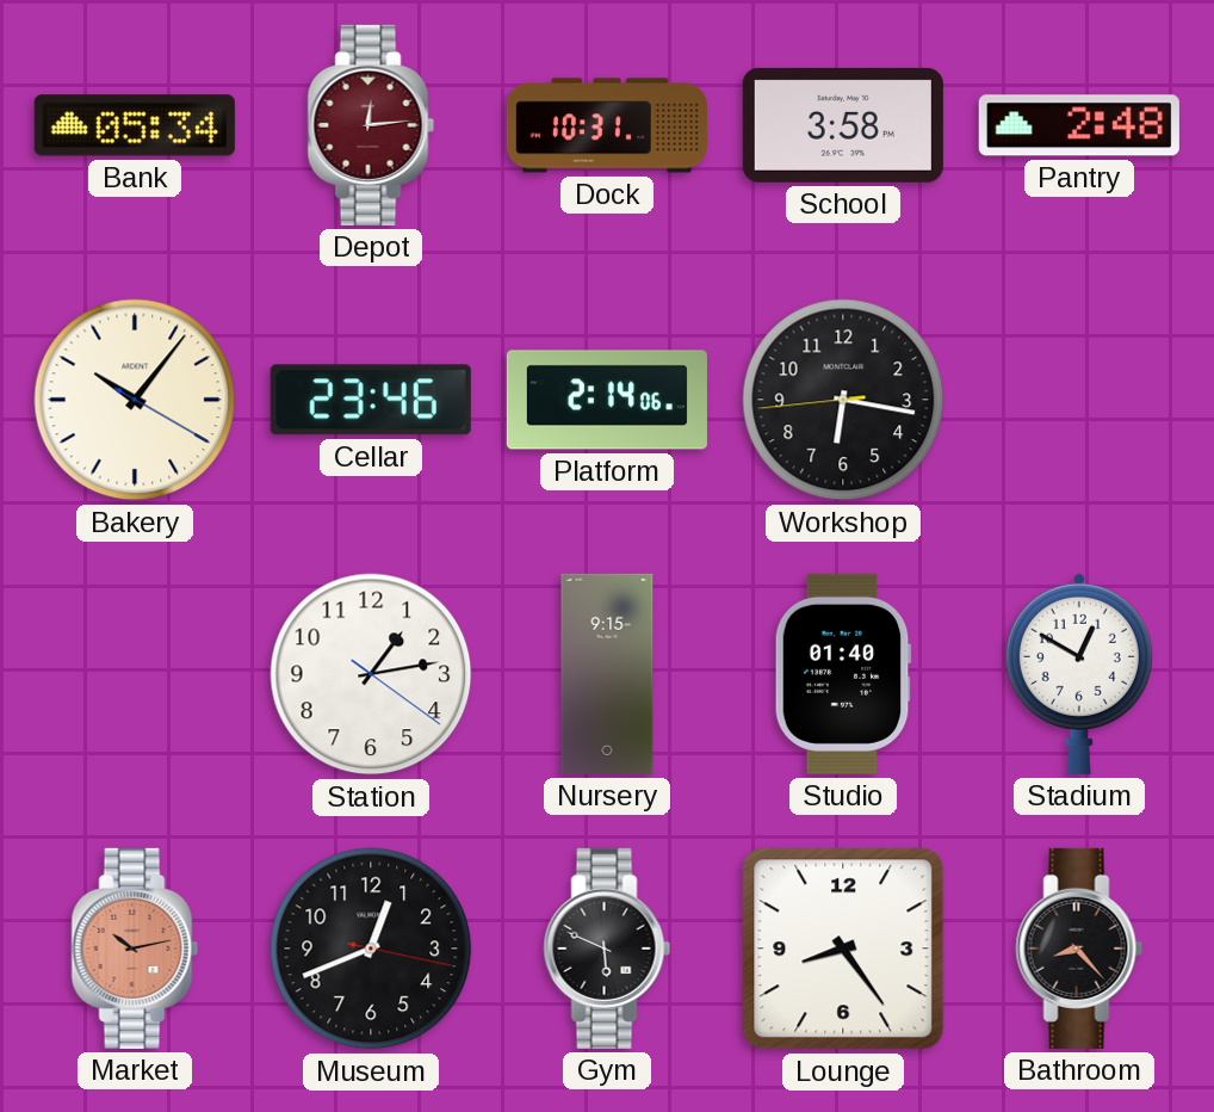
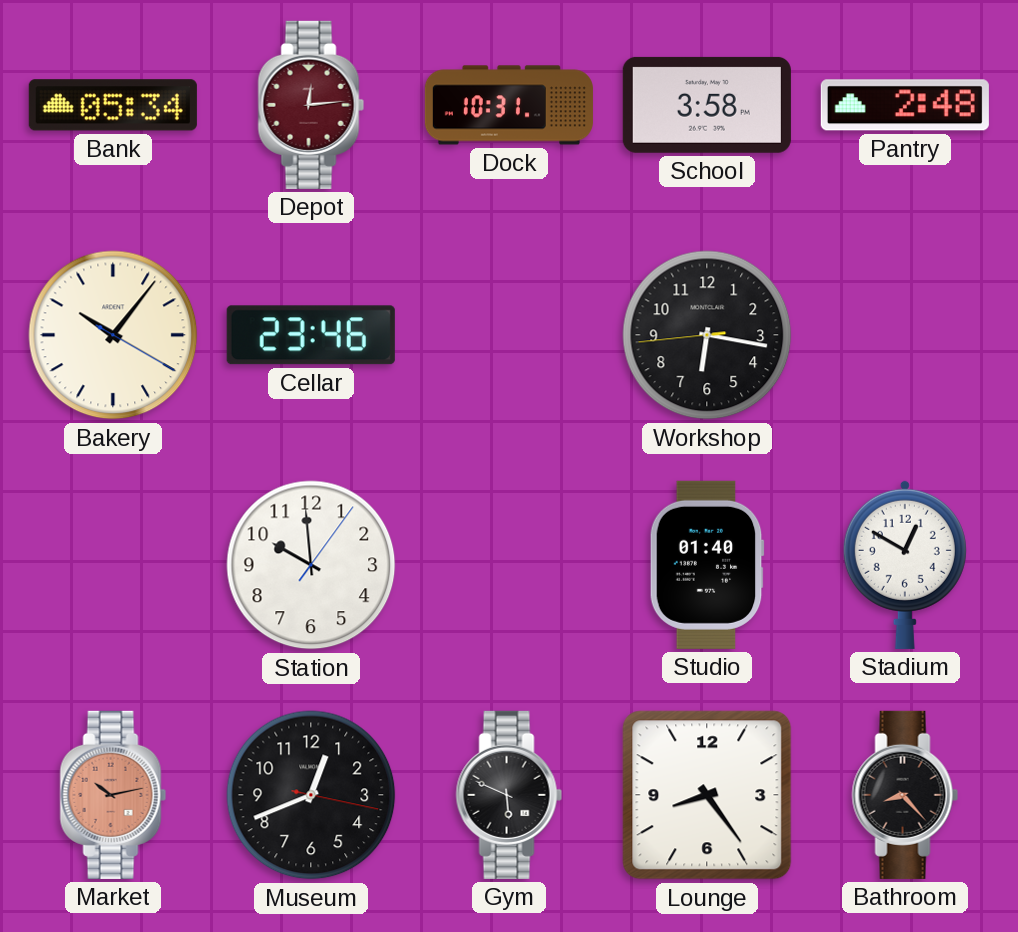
Platform: 2:14 -> none (607, 400)
Station: 1:13 -> 9:59 (311, 565)
Nursery: 9:15 -> none (607, 674)
